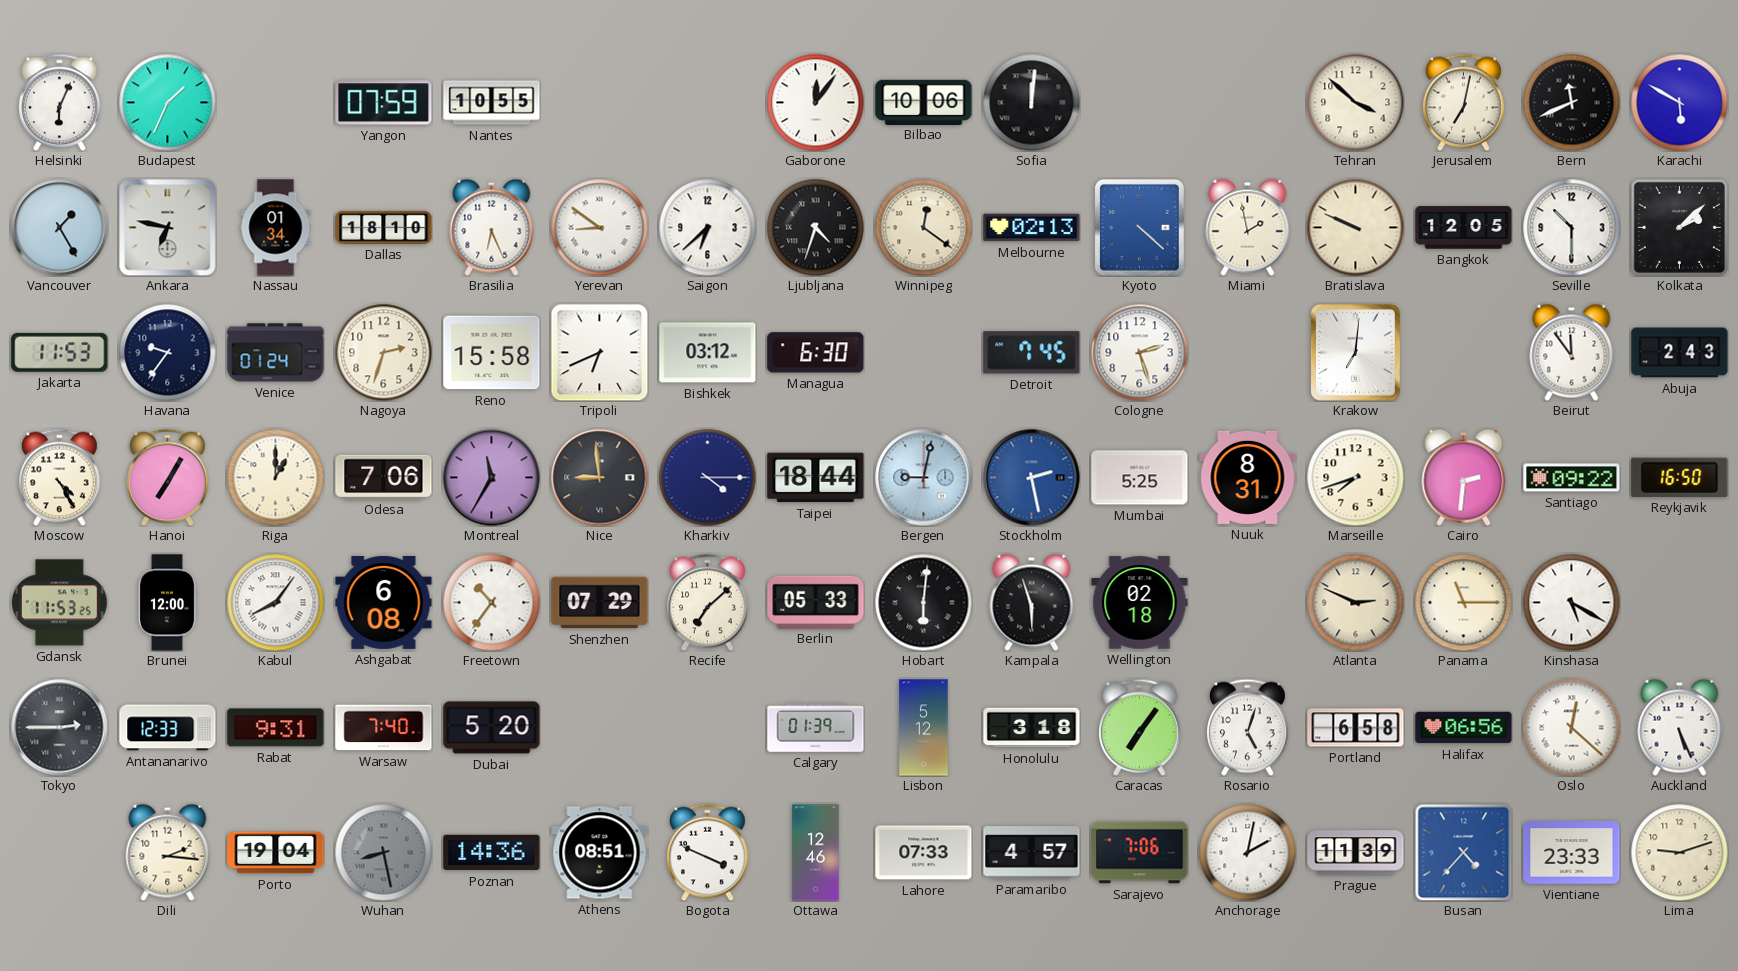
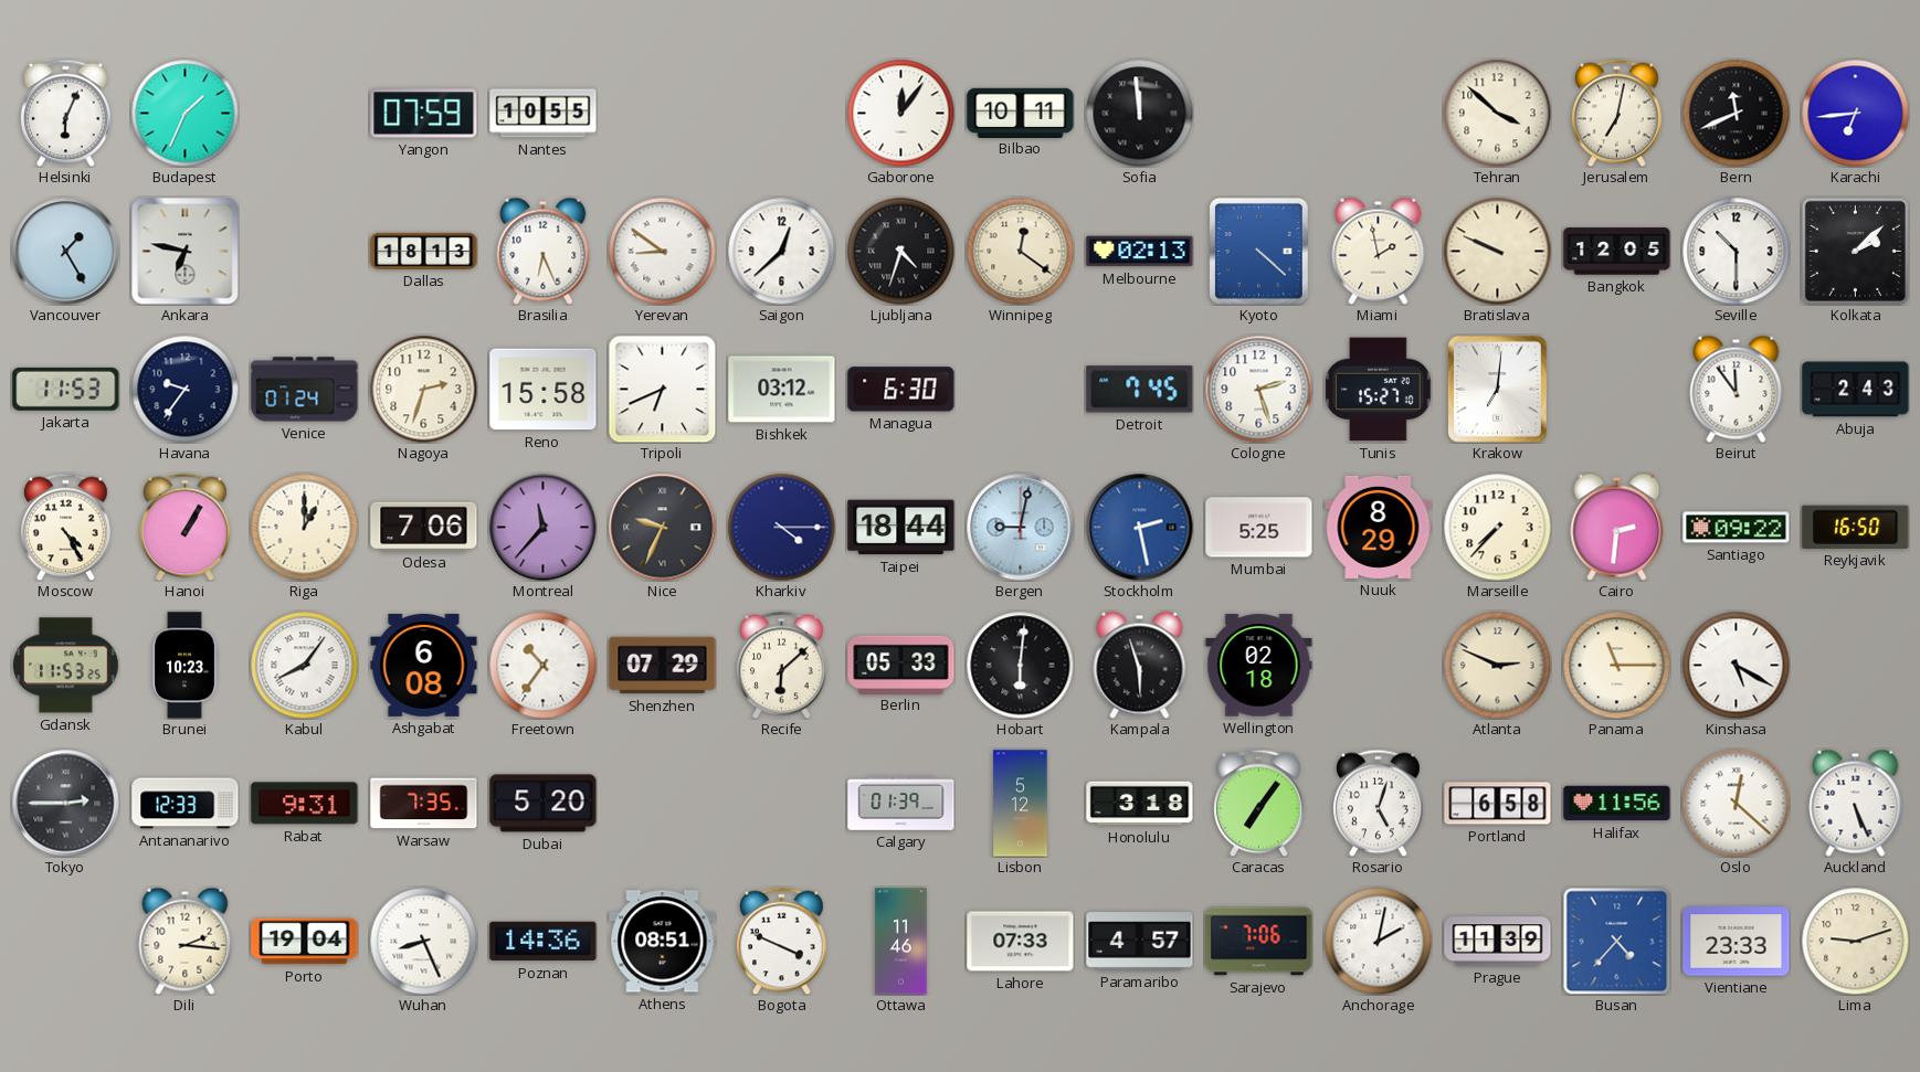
Bilbao: 10:06 -> 10:11 (1021, 113)
Sofia: 12:01 -> 11:59 (1139, 113)
Karachi: 5:50 -> 6:44 (1855, 113)
Nassau: 01:34 -> none (276, 228)
Dallas: 18:10 -> 18:13 (424, 251)
Saigon: 6:38 -> 12:38 (781, 251)
Tunis: none -> 15:27 (1379, 390)
Hanoi: 7:05 -> 1:05 (186, 527)
Montreal: 11:35 -> 11:37 (544, 528)
Nice: 8:59 -> 9:34 (663, 528)
Nuuk: 8:31 -> 8:29 (1379, 527)
Marseille: 7:42 -> 7:37 (1497, 527)
Brunei: 12:00 -> 10:23 (184, 666)
Recife: 7:08 -> 6:08 (782, 665)
Warsaw: 7:40 -> 7:35 (424, 804)
Halifax: 06:56 -> 11:56 (1617, 804)
Wuhan: 8:28 -> 8:26 (423, 941)
Wuhan dial: grey -> white (423, 941)
Ottawa: 12:46 -> 11:46 (901, 942)
